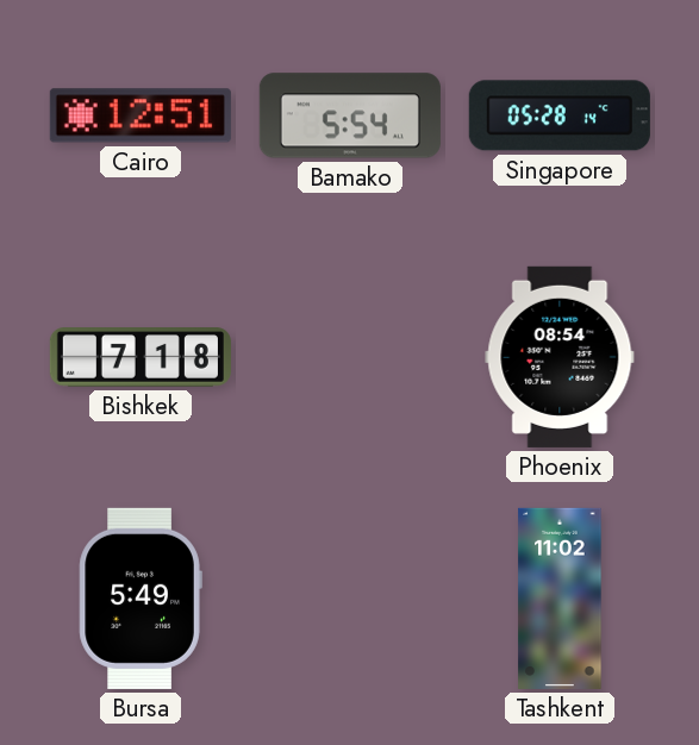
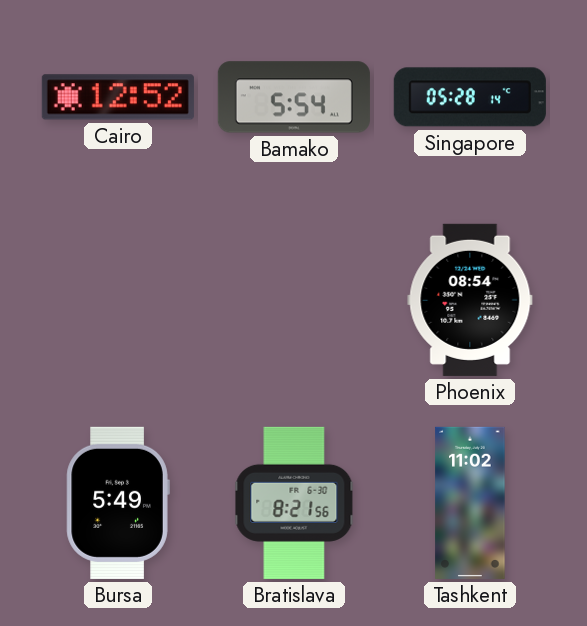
Cairo: 12:51 -> 12:52 (118, 97)
Bishkek: 7:18 -> none (141, 357)
Bratislava: none -> 8:21 (294, 503)
